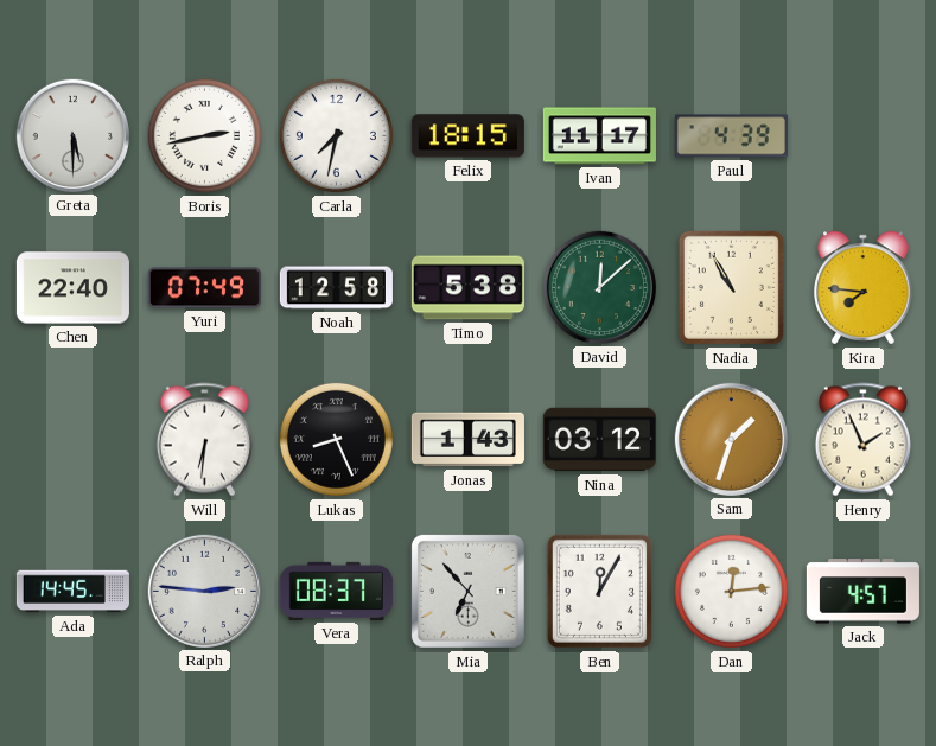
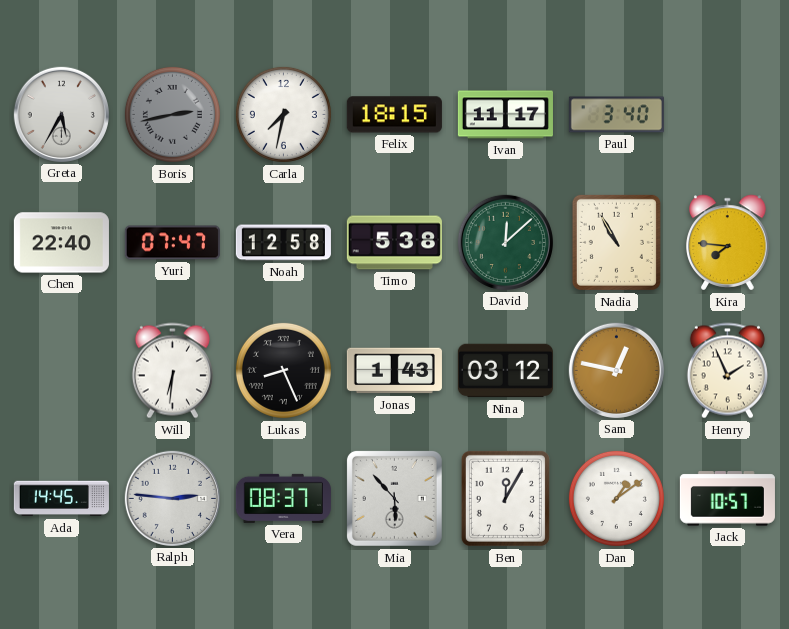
Greta: 5:30 -> 5:35 (61, 114)
Boris dial: white -> grey (172, 114)
Paul: 4:39 -> 3:40 (616, 115)
Yuri: 07:49 -> 07:47 (172, 243)
Sam: 1:33 -> 12:47 (616, 370)
Mia: 6:53 -> 5:53 (394, 498)
Dan: 12:14 -> 1:09 (616, 498)
Jack: 4:57 -> 10:57 (727, 499)
